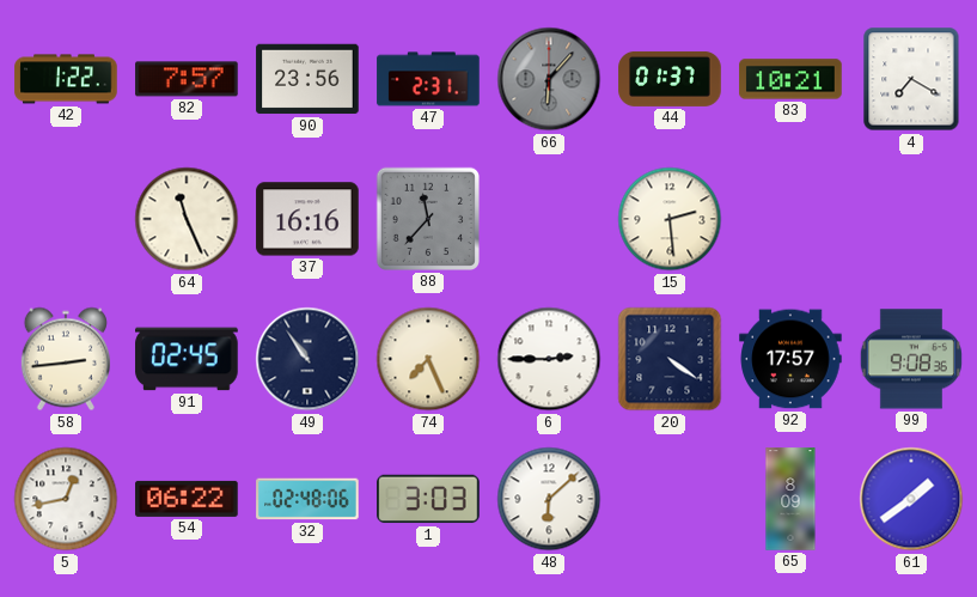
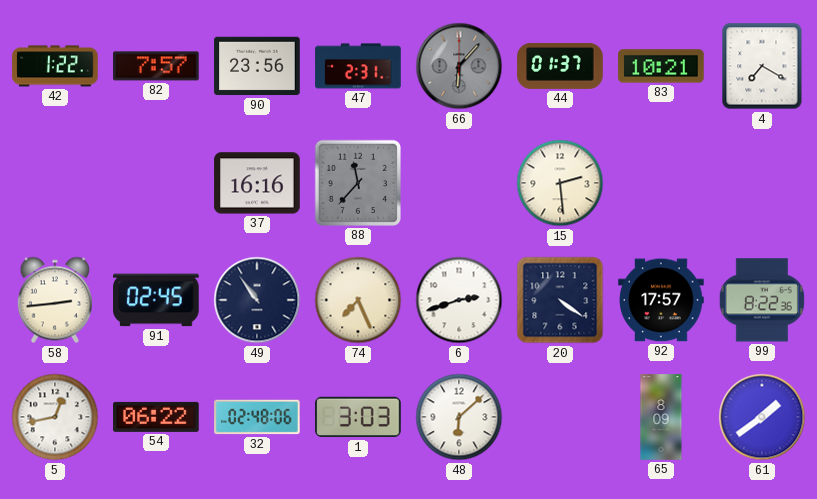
64: 11:26 -> none (187, 219)
6: 2:45 -> 2:42 (459, 300)
99: 9:08 -> 8:22 (762, 300)
